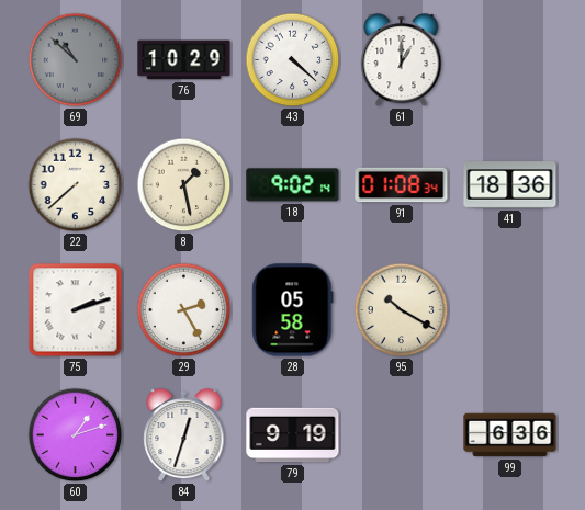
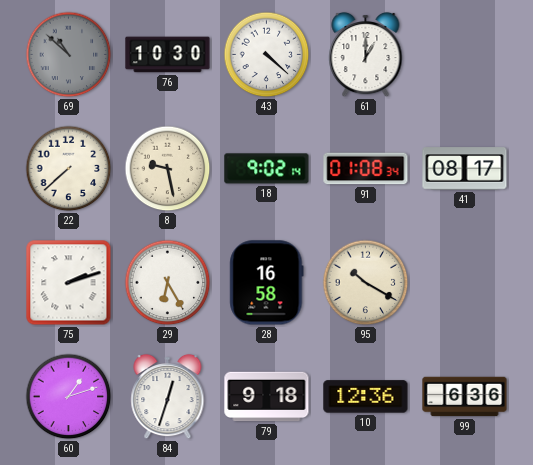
76: 10:29 -> 10:30 (168, 55)
8: 1:28 -> 9:28 (168, 169)
41: 18:36 -> 08:17 (465, 169)
29: 2:25 -> 6:25 (168, 283)
28: 05:58 -> 16:58 (267, 283)
79: 9:19 -> 9:18 (267, 397)
10: none -> 12:36 (366, 397)
